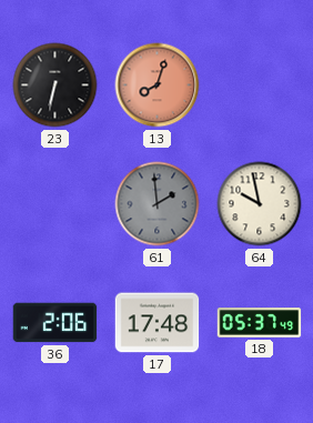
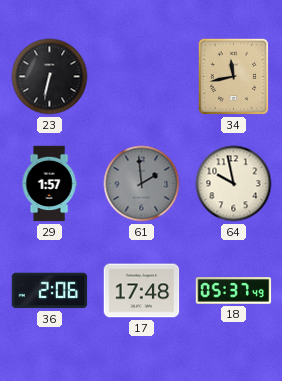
13: 8:03 -> none (158, 85)
34: none -> 11:43 (234, 77)
29: none -> 1:57 (49, 184)
